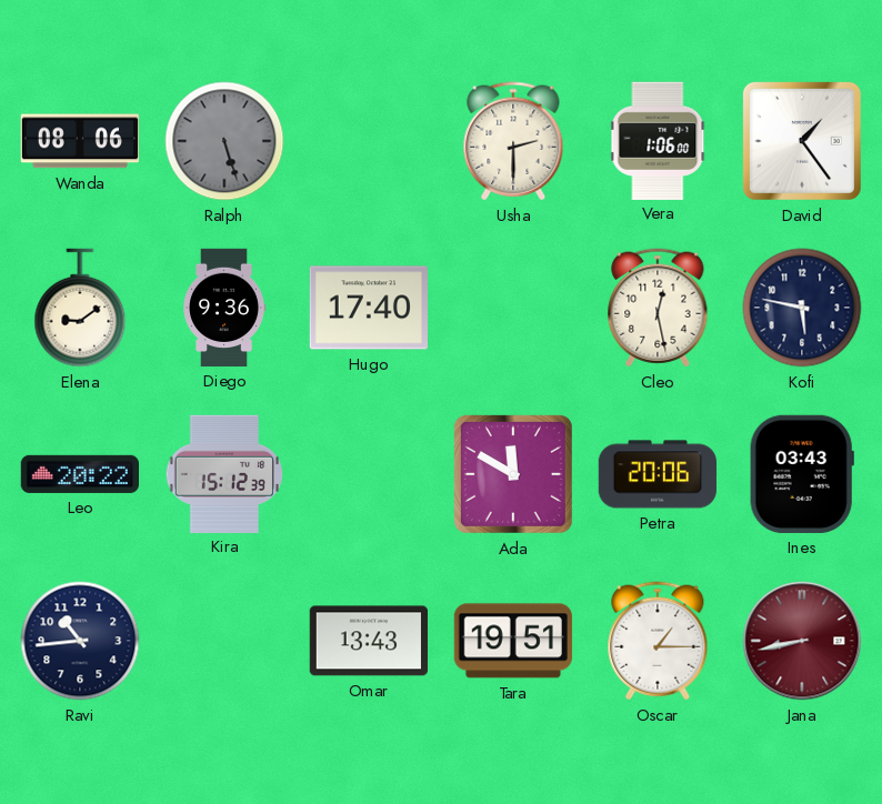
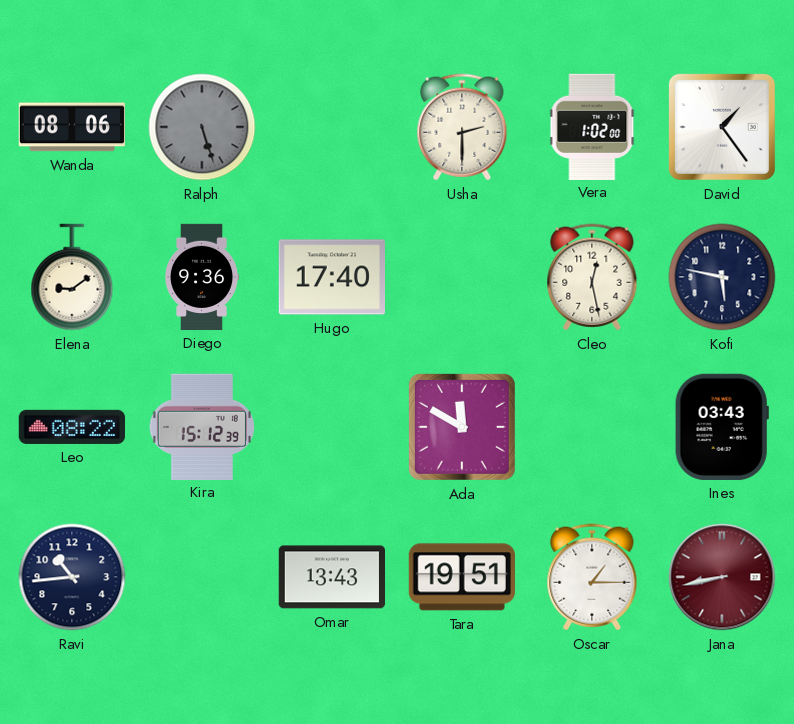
Vera: 1:06 -> 1:02 (592, 126)
Leo: 20:22 -> 08:22 (71, 427)
Petra: 20:06 -> none (657, 474)
